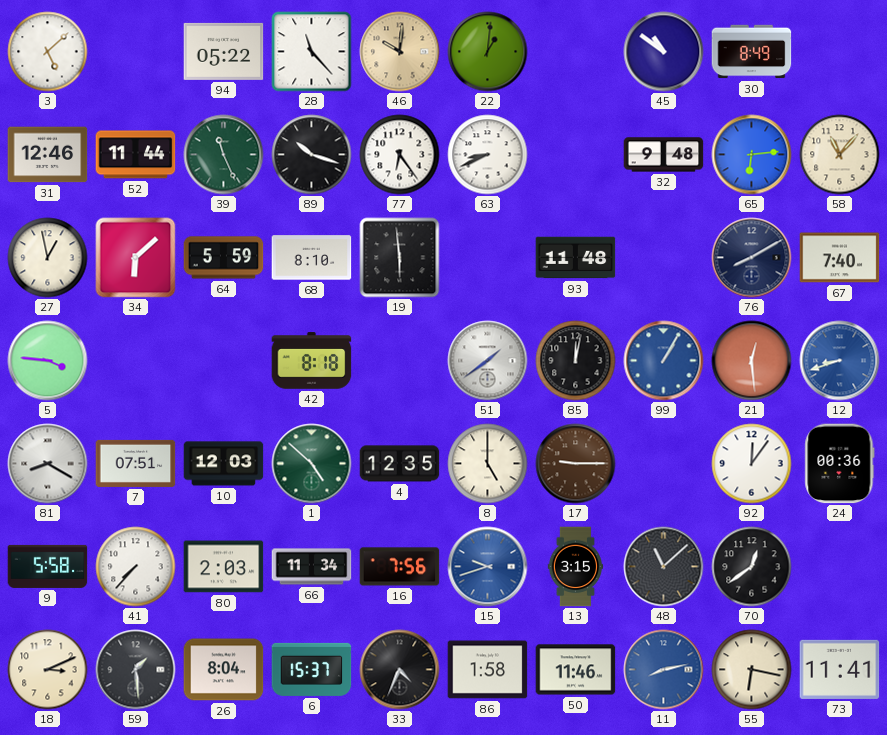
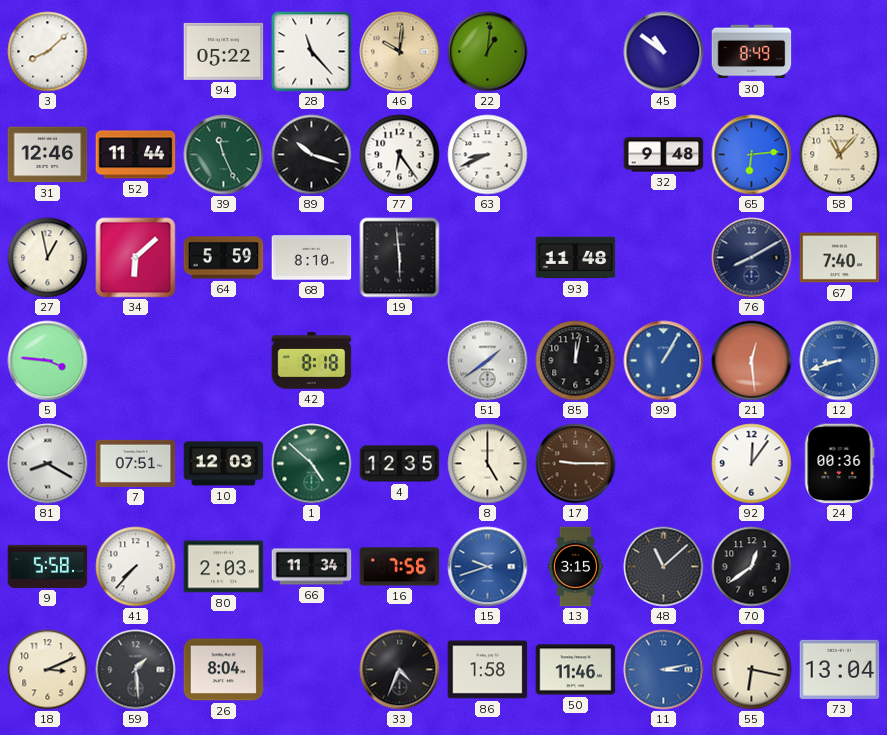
3: 5:08 -> 8:08 (48, 52)
6: 15:37 -> none (312, 669)
11: 8:13 -> 3:13 (664, 670)
73: 11:41 -> 13:04 (840, 669)
